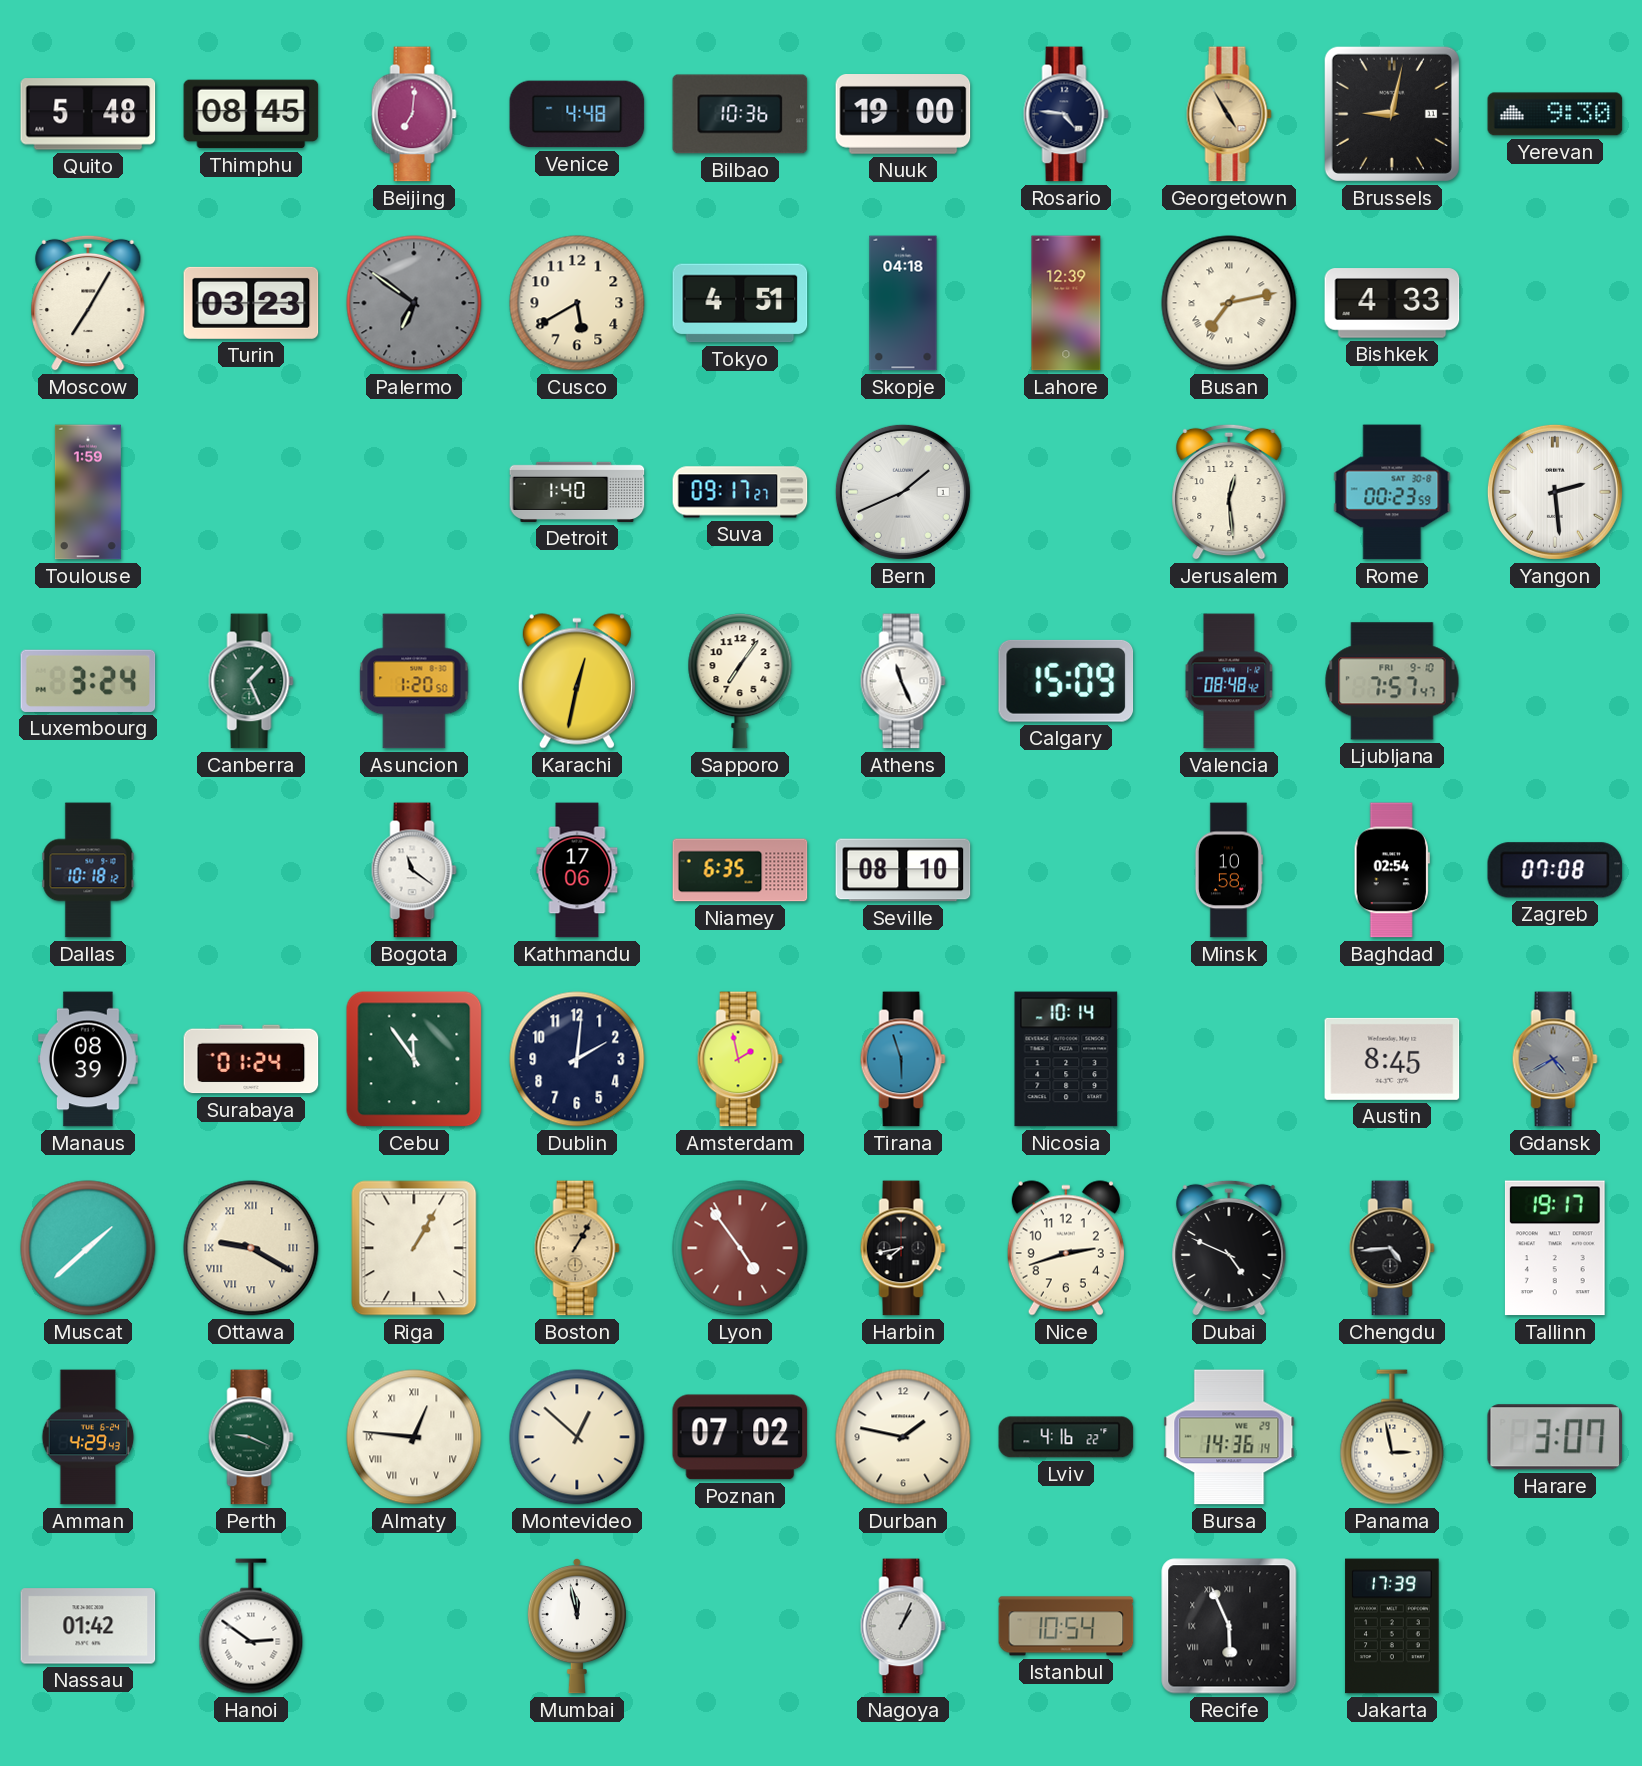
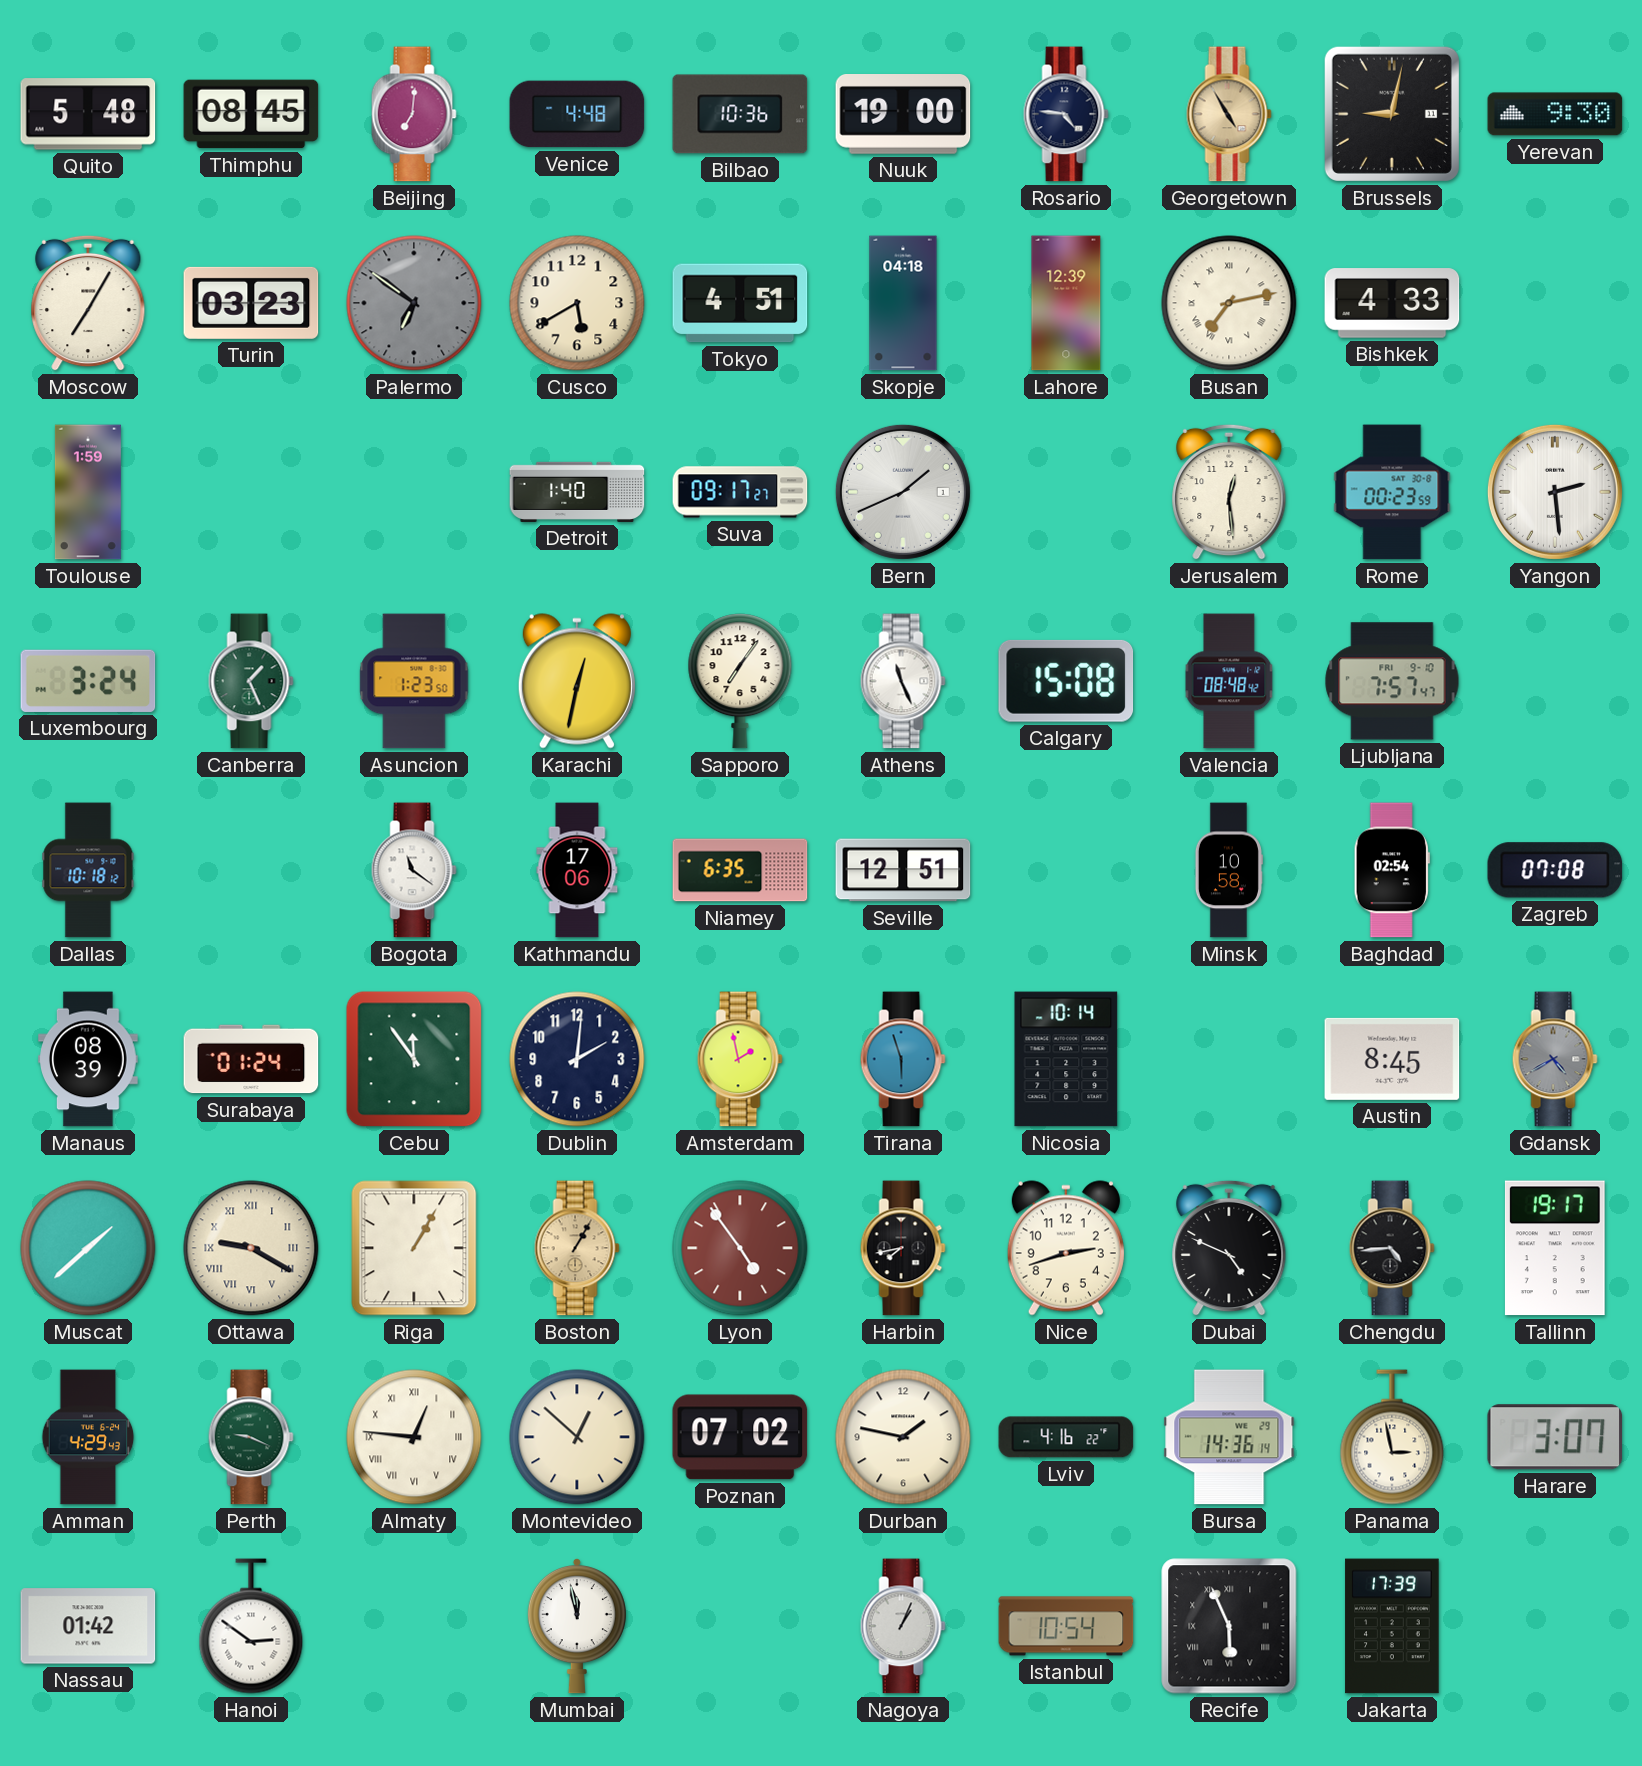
Asuncion: 1:20 -> 1:23 (414, 681)
Calgary: 15:09 -> 15:08 (1066, 681)
Seville: 08:10 -> 12:51 (903, 870)
